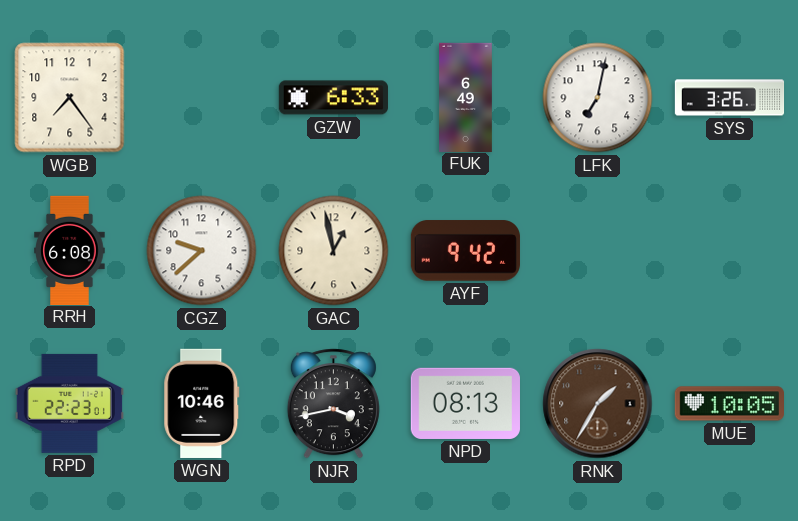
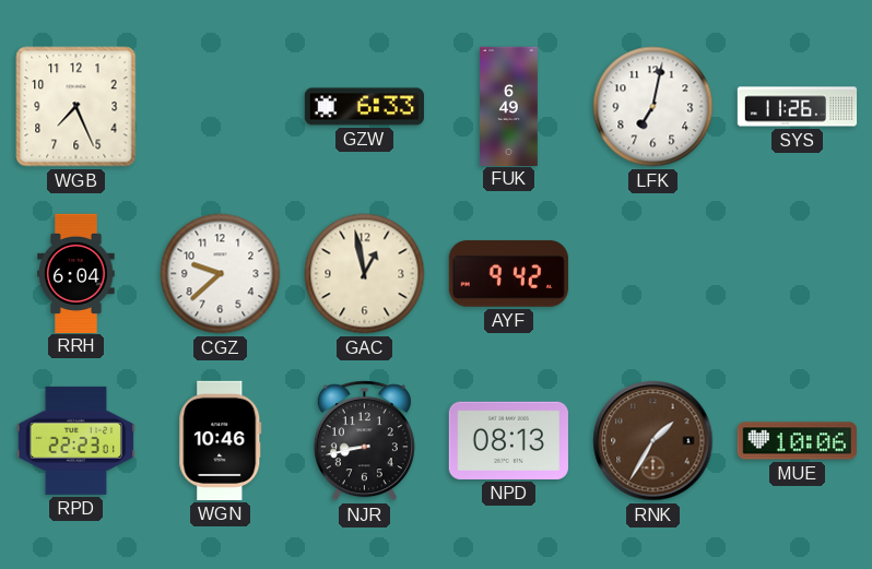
WGB: 7:24 -> 7:26 (76, 107)
SYS: 3:26 -> 11:26 (798, 107)
RRH: 6:08 -> 6:04 (76, 273)
NJR: 3:43 -> 8:43 (364, 441)
MUE: 10:05 -> 10:06 (797, 441)
